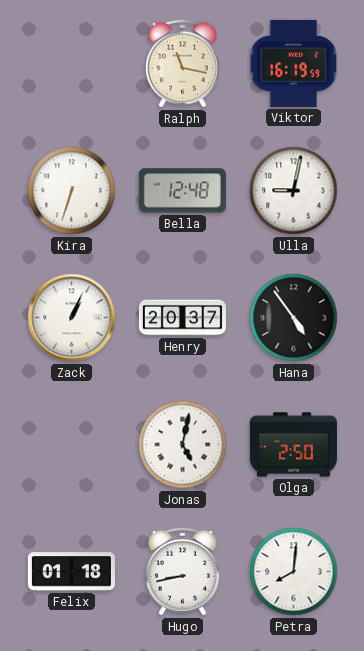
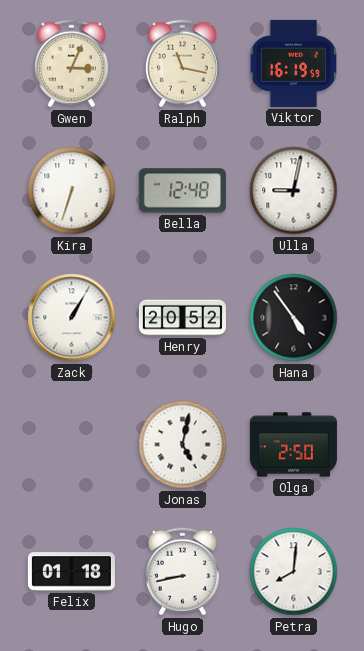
Gwen: none -> 3:04 (71, 64)
Zack: 1:04 -> 1:05 (72, 318)
Henry: 20:37 -> 20:52 (182, 318)
